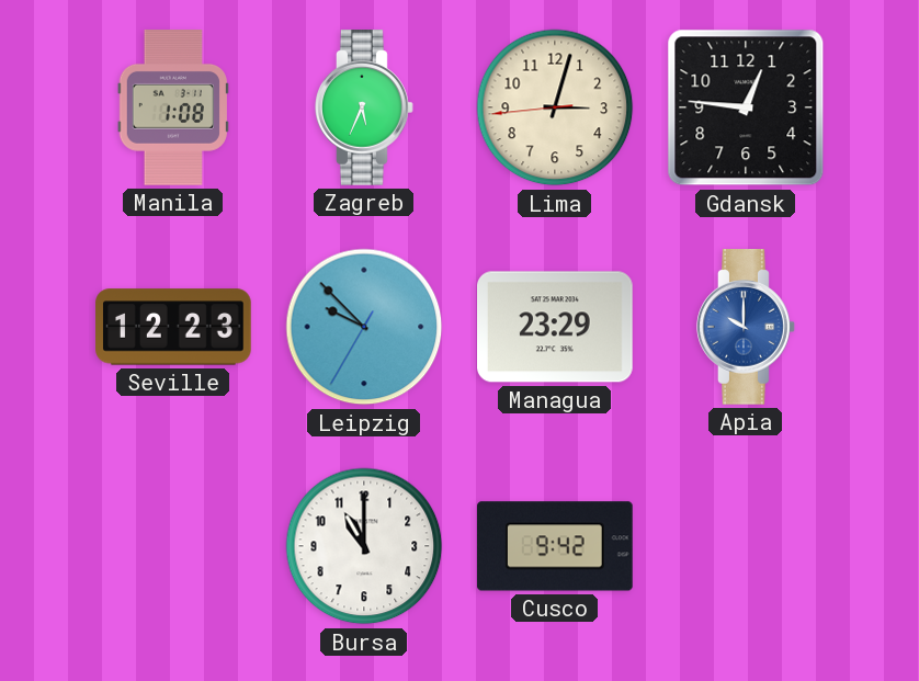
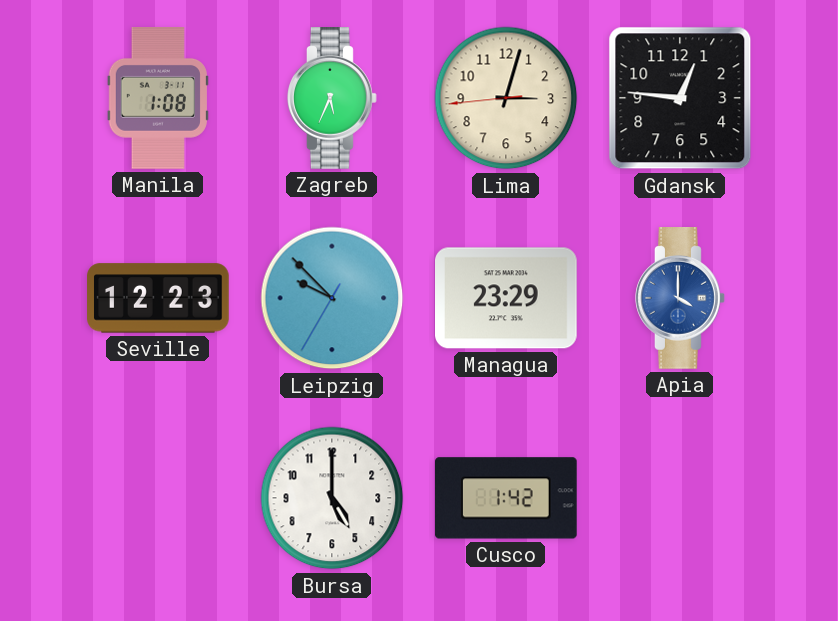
Apia: 10:00 -> 4:00 (680, 298)
Bursa: 11:00 -> 5:00 (332, 498)
Cusco: 9:42 -> 1:42 (507, 498)
